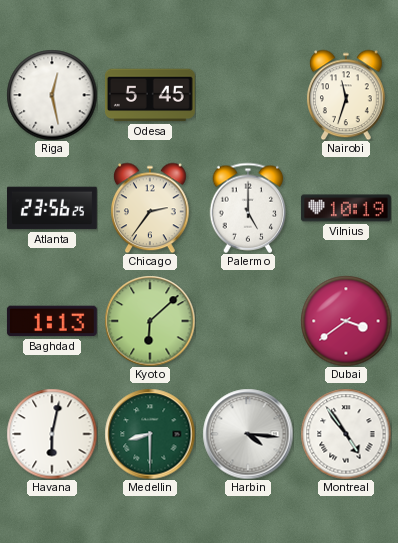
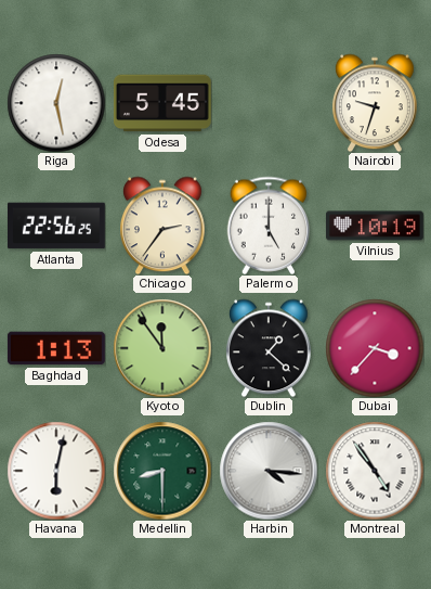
Nairobi: 11:33 -> 9:33 (376, 103)
Atlanta: 23:56 -> 22:56 (56, 226)
Kyoto: 6:08 -> 11:54 (162, 348)
Dublin: none -> 1:22 (270, 348)
Dubai: 3:39 -> 3:37 (375, 348)
